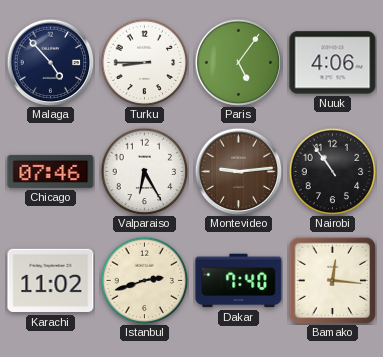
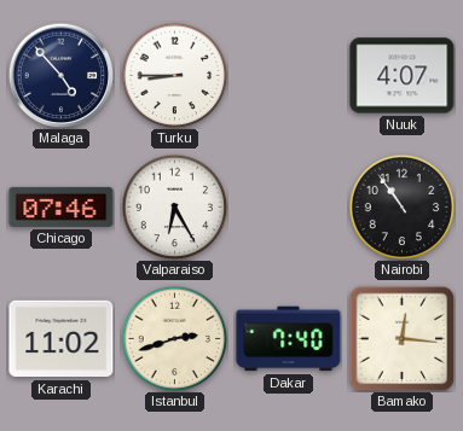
Paris: 5:06 -> none (238, 62)
Nuuk: 4:06 -> 4:07 (403, 76)
Montevideo: 9:14 -> none (238, 171)
